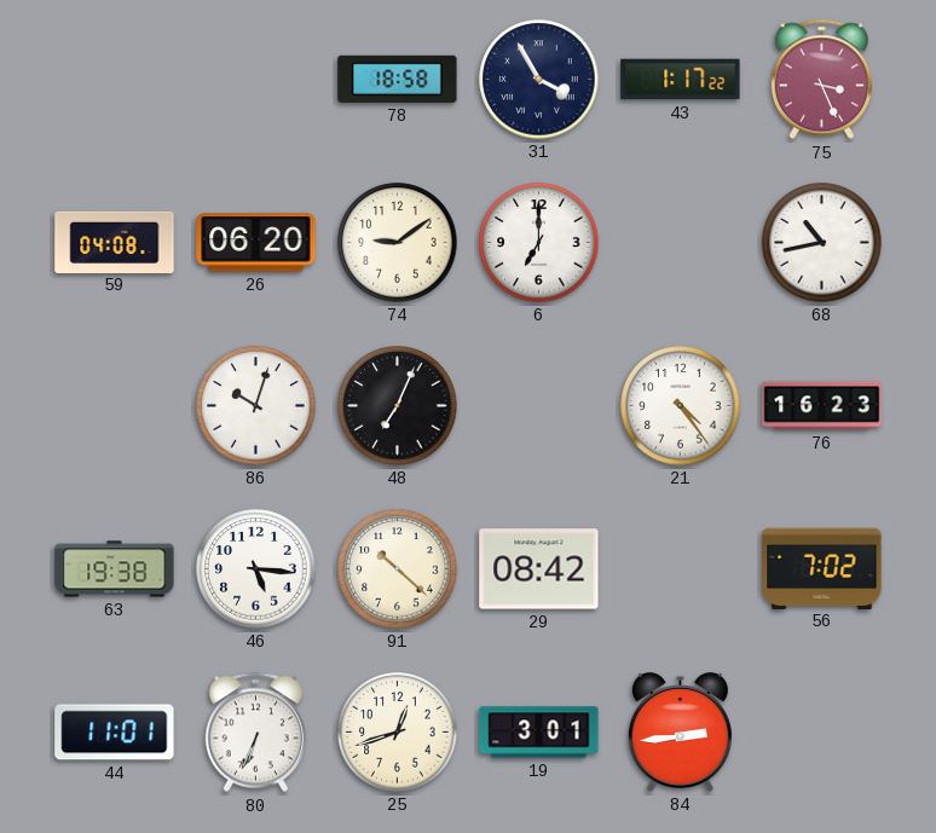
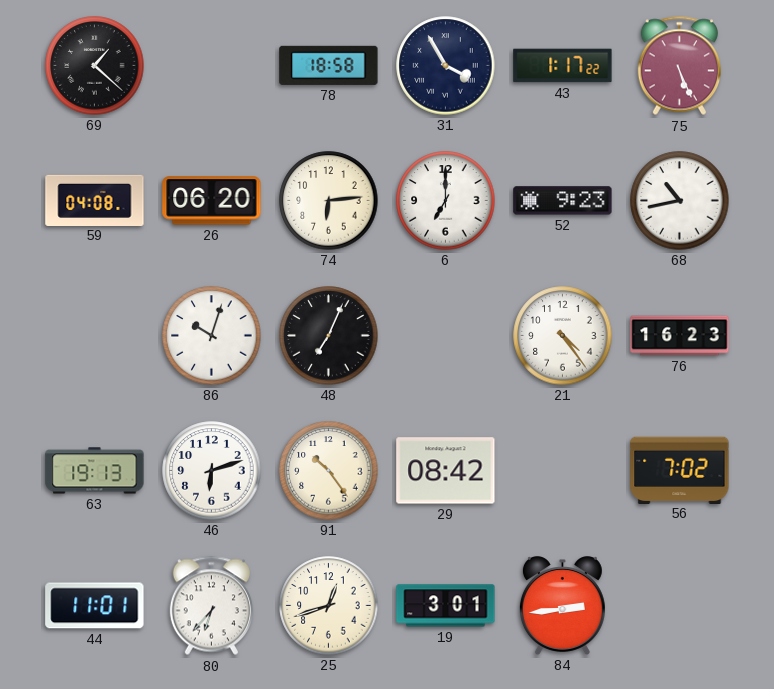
69: none -> 1:22 (95, 66)
75: 3:26 -> 5:26 (679, 66)
74: 9:09 -> 6:14 (329, 201)
52: none -> 9:23 (563, 201)
63: 19:38 -> 19:13 (95, 471)
46: 5:16 -> 6:12 (212, 471)
91: 10:22 -> 10:24 (329, 471)
80: 6:34 -> 6:37 (211, 606)
